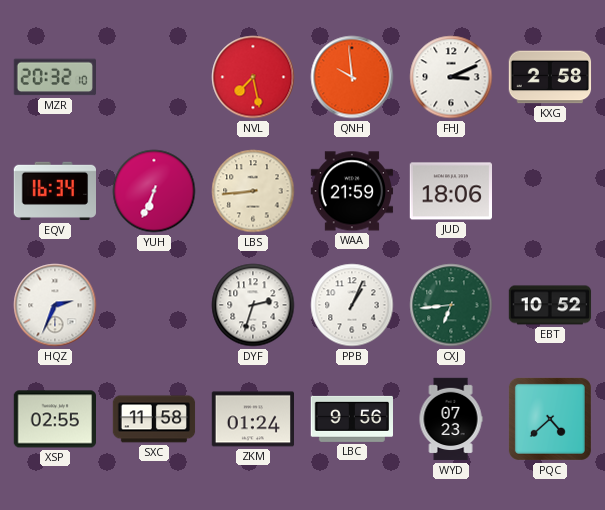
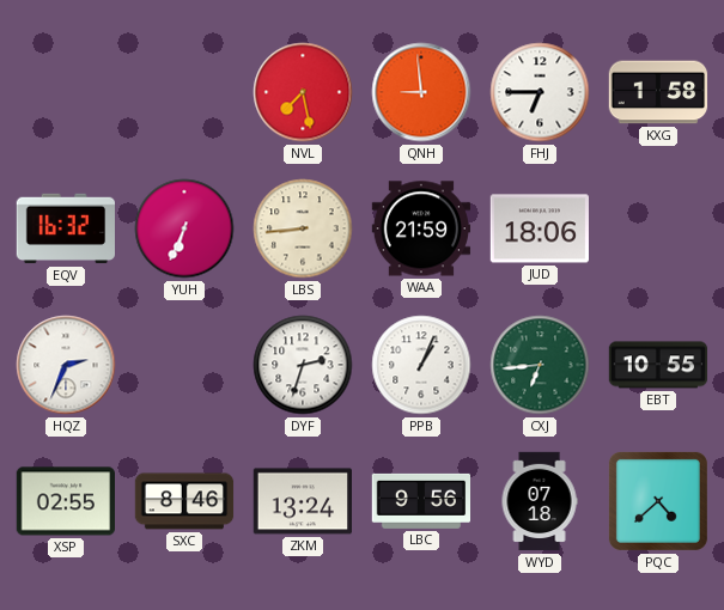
MZR: 20:32 -> none (54, 77)
QNH: 9:59 -> 8:59 (421, 92)
FHJ: 3:11 -> 6:45 (540, 92)
KXG: 2:58 -> 1:58 (658, 92)
EQV: 16:34 -> 16:32 (65, 228)
EBT: 10:52 -> 10:55 (658, 365)
SXC: 11:58 -> 8:46 (184, 501)
ZKM: 01:24 -> 13:24 (303, 501)
WYD: 07:23 -> 07:18 (540, 501)
